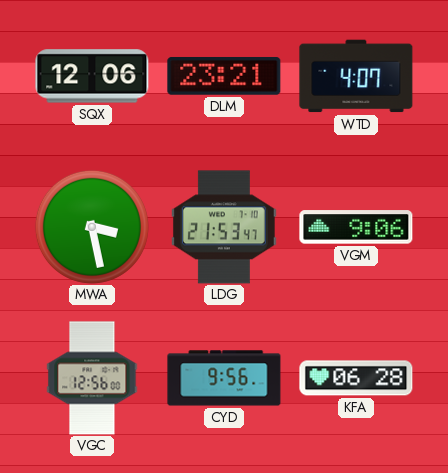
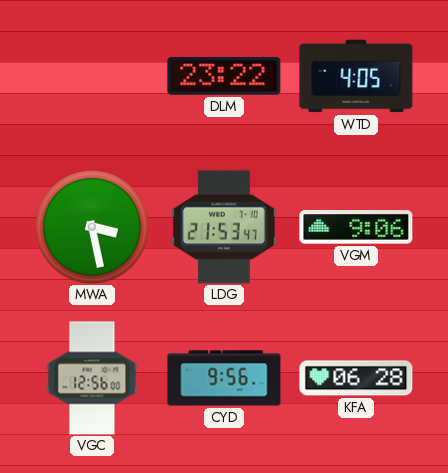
SQX: 12:06 -> none (92, 76)
DLM: 23:21 -> 23:22 (224, 76)
WTD: 4:07 -> 4:05 (356, 76)
